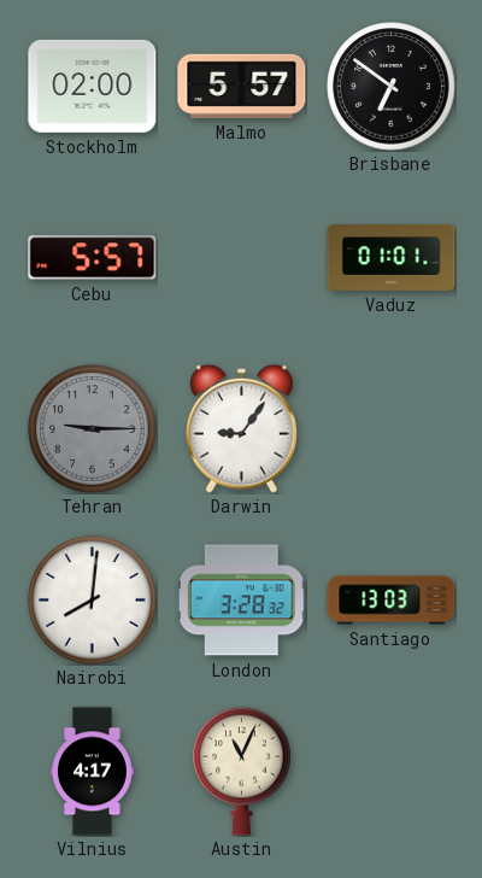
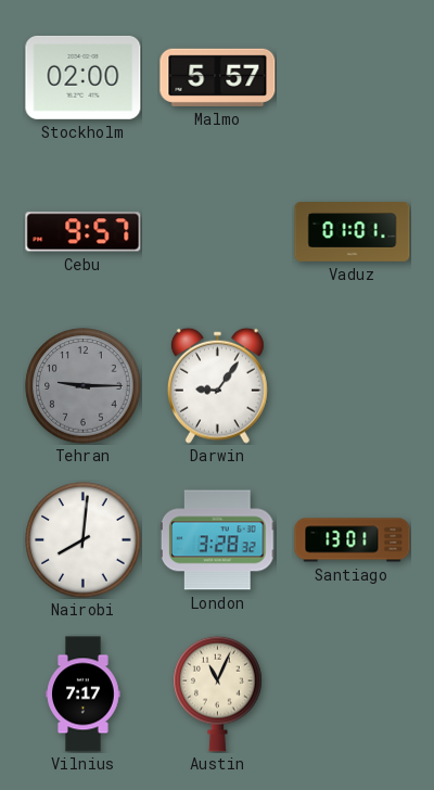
Brisbane: 6:51 -> none (392, 87)
Cebu: 5:57 -> 9:57 (84, 232)
Santiago: 13:03 -> 13:01 (353, 540)
Vilnius: 4:17 -> 7:17 (84, 695)
